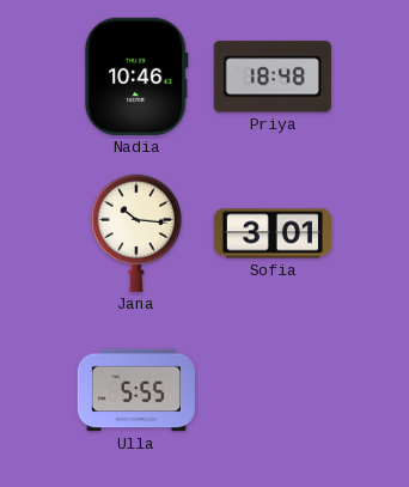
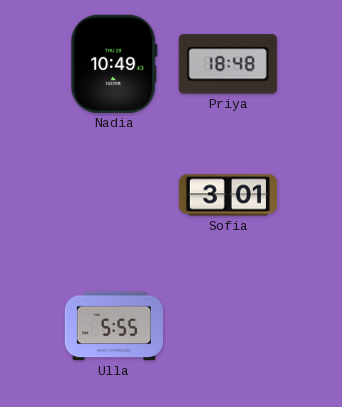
Nadia: 10:46 -> 10:49 (114, 64)
Jana: 10:16 -> none (135, 233)
